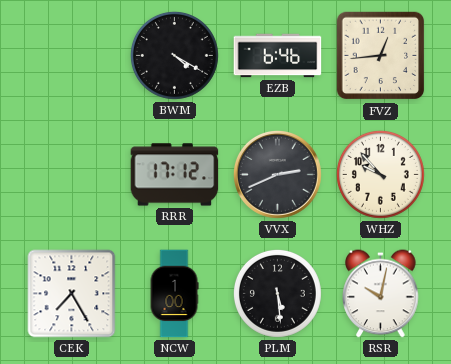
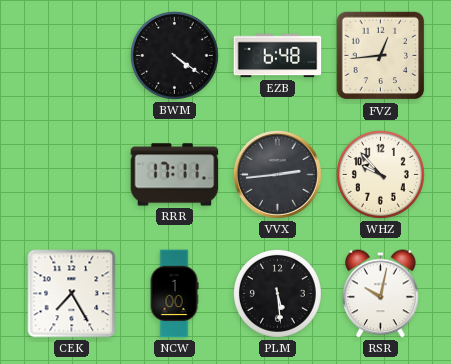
BWM: 4:20 -> 4:21 (174, 55)
EZB: 6:46 -> 6:48 (278, 56)
RRR: 17:12 -> 17:11 (175, 175)
VVX: 2:41 -> 2:44 (277, 174)
